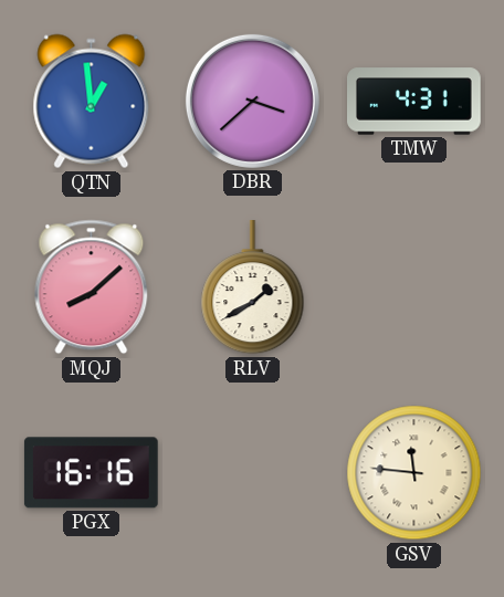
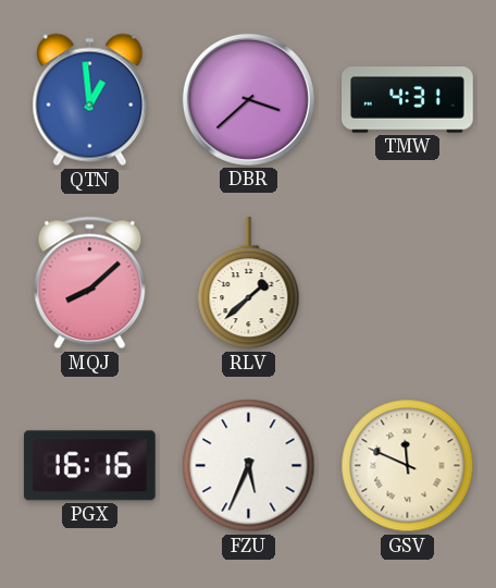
RLV: 1:40 -> 1:38 (249, 284)
FZU: none -> 5:34 (249, 466)
GSV: 11:46 -> 11:49 (408, 466)
